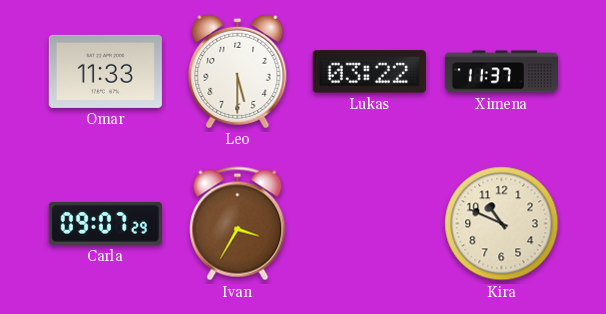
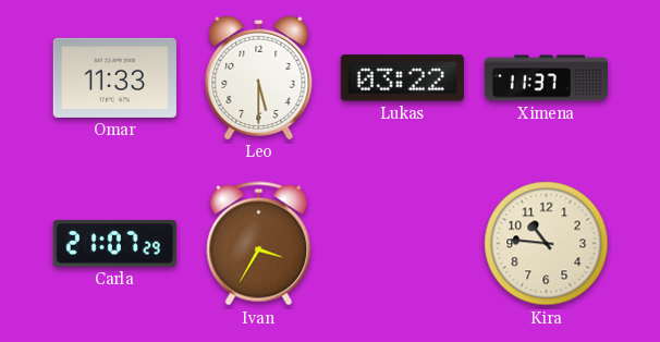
Carla: 09:07 -> 21:07 (114, 243)
Kira: 10:49 -> 10:46 (547, 244)
